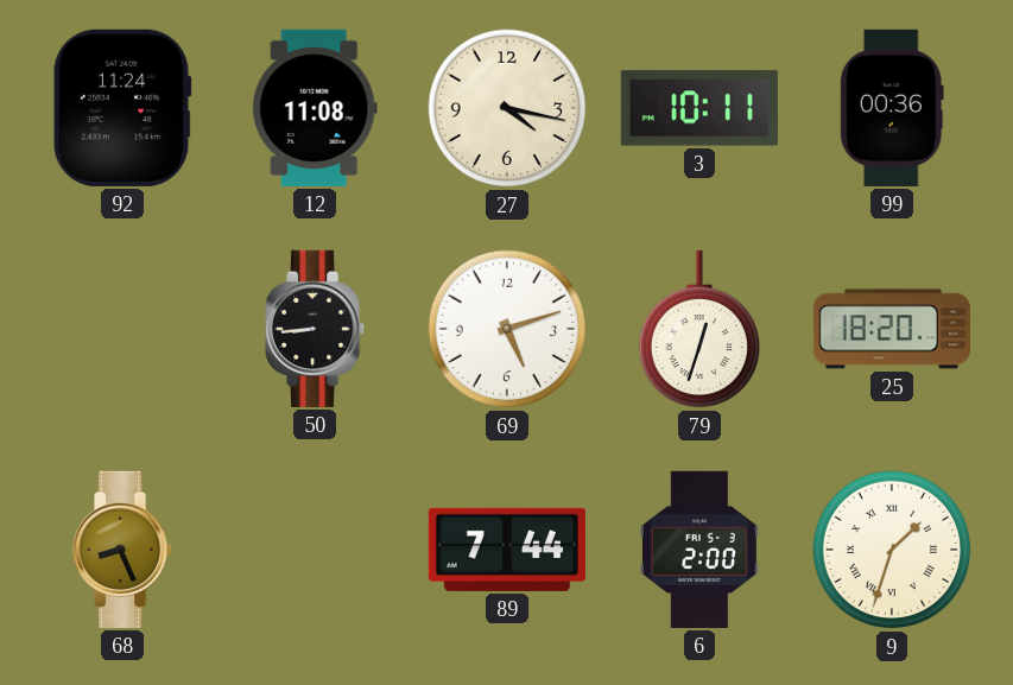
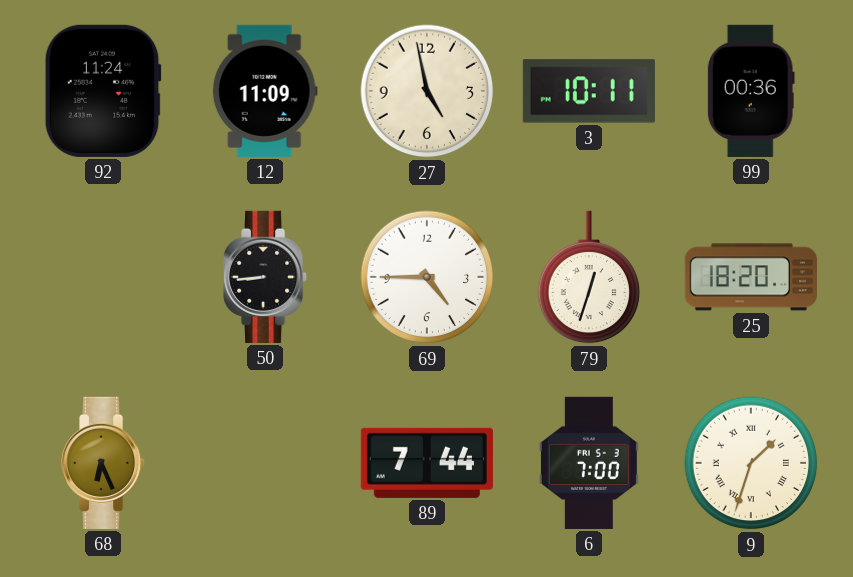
12: 11:08 -> 11:09 (265, 91)
27: 4:17 -> 4:58 (427, 91)
69: 5:12 -> 4:45 (427, 277)
68: 8:26 -> 6:26 (104, 463)
6: 2:00 -> 7:00 (589, 463)
